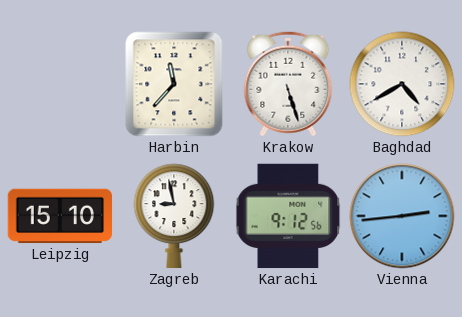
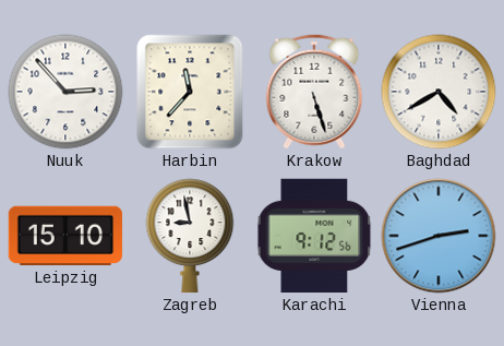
Nuuk: none -> 2:53 (65, 92)
Vienna: 2:44 -> 2:42 (439, 236)
